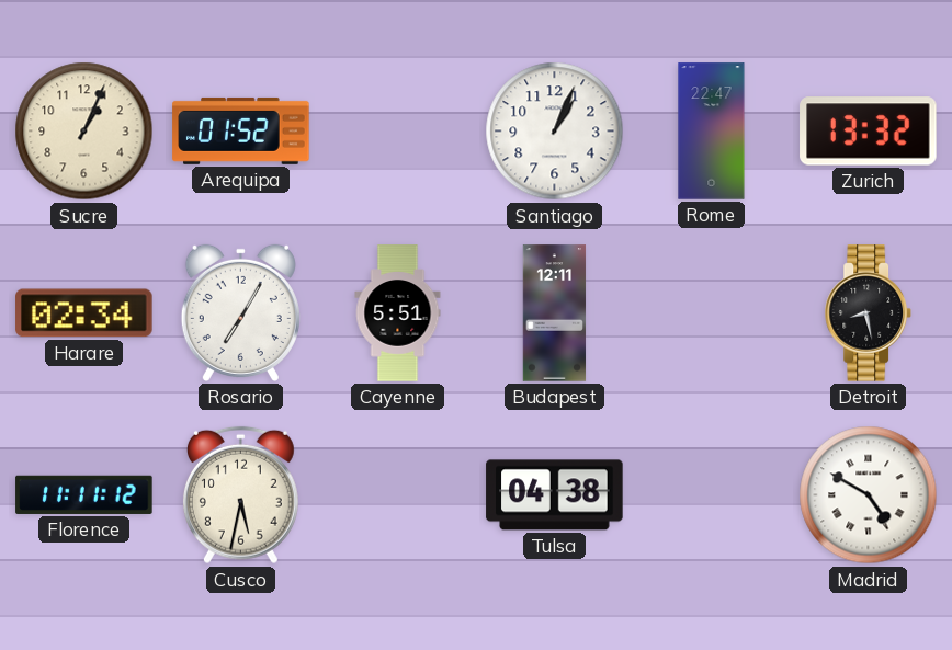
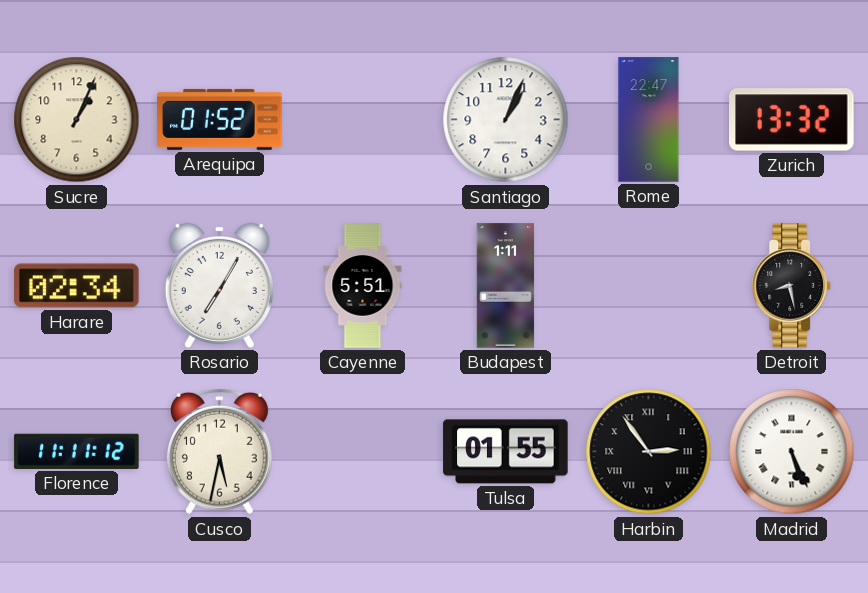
Budapest: 12:11 -> 1:11 (506, 286)
Tulsa: 04:38 -> 01:55 (506, 452)
Harbin: none -> 2:54 (649, 452)
Madrid: 4:50 -> 5:26 (792, 452)
